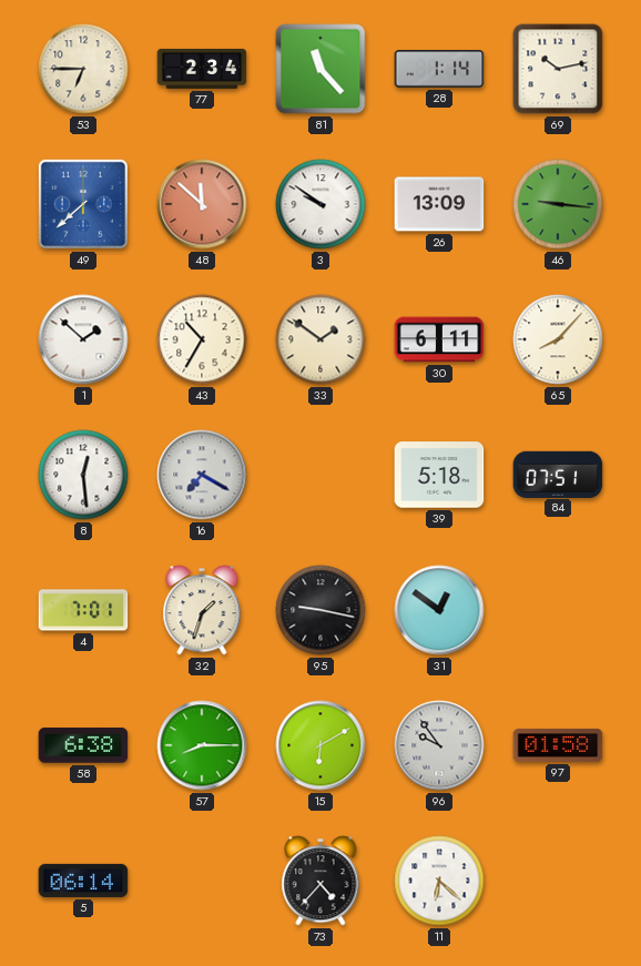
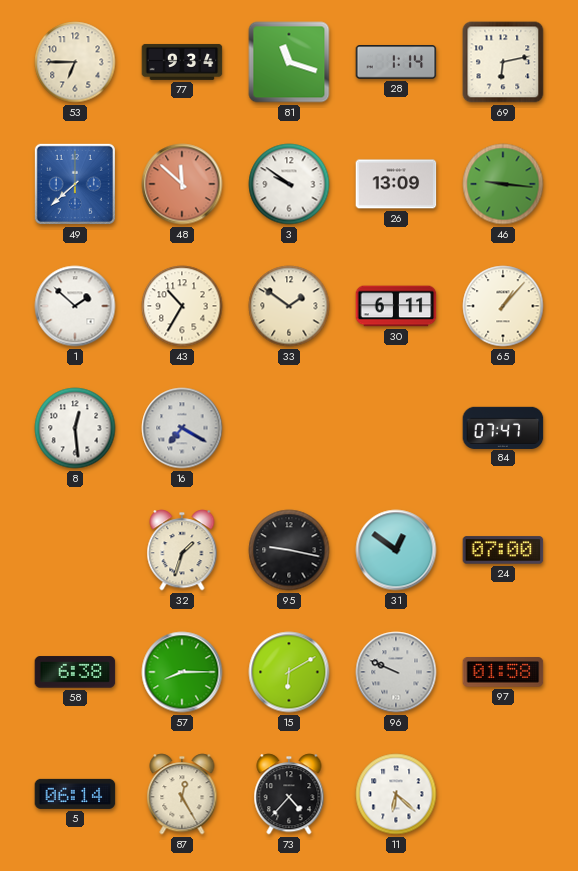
77: 2:34 -> 9:34 (182, 62)
81: 11:23 -> 11:18 (289, 62)
69: 10:13 -> 6:13 (503, 62)
65: 8:07 -> 1:07 (503, 306)
39: 5:18 -> none (439, 475)
84: 07:51 -> 07:47 (503, 427)
4: 7:01 -> none (83, 610)
24: none -> 07:00 (503, 550)
96: 9:54 -> 9:49 (396, 672)
87: none -> 12:25 (182, 794)
